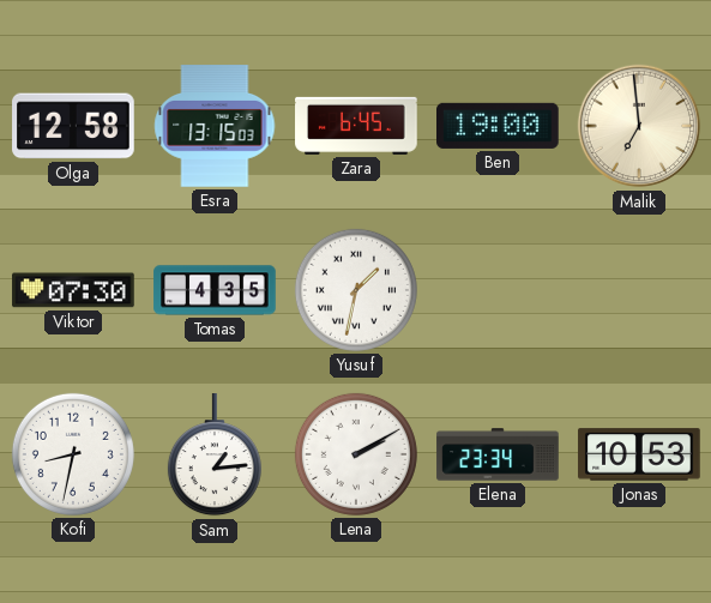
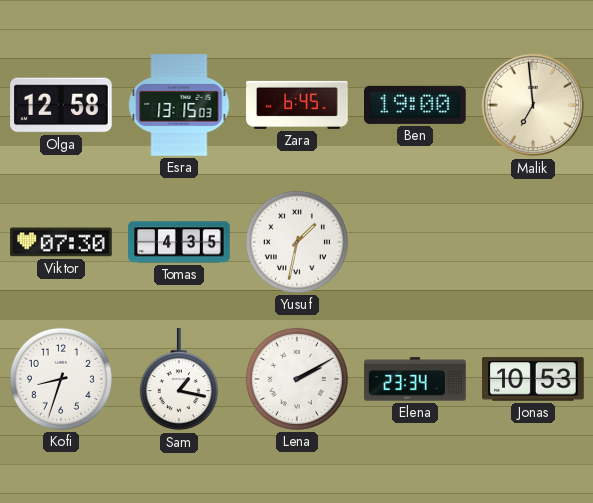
Kofi: 8:32 -> 8:33 (61, 379)
Sam: 1:14 -> 1:17 (179, 380)
